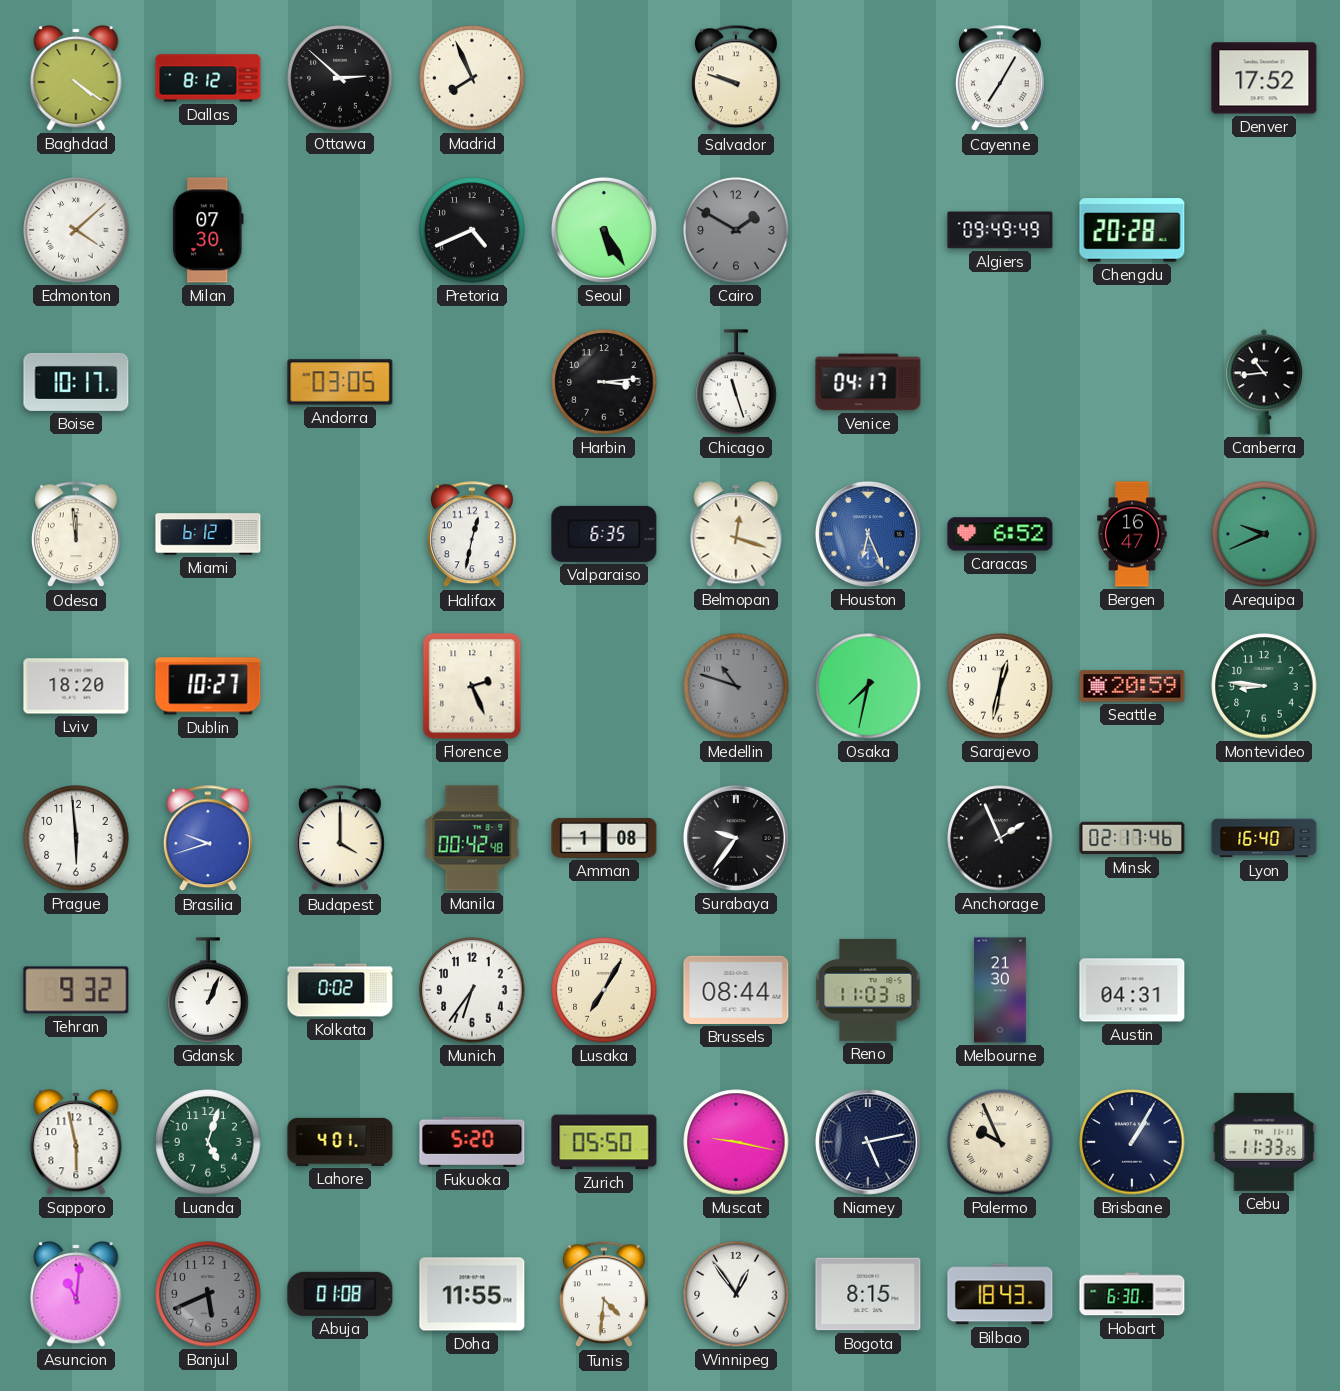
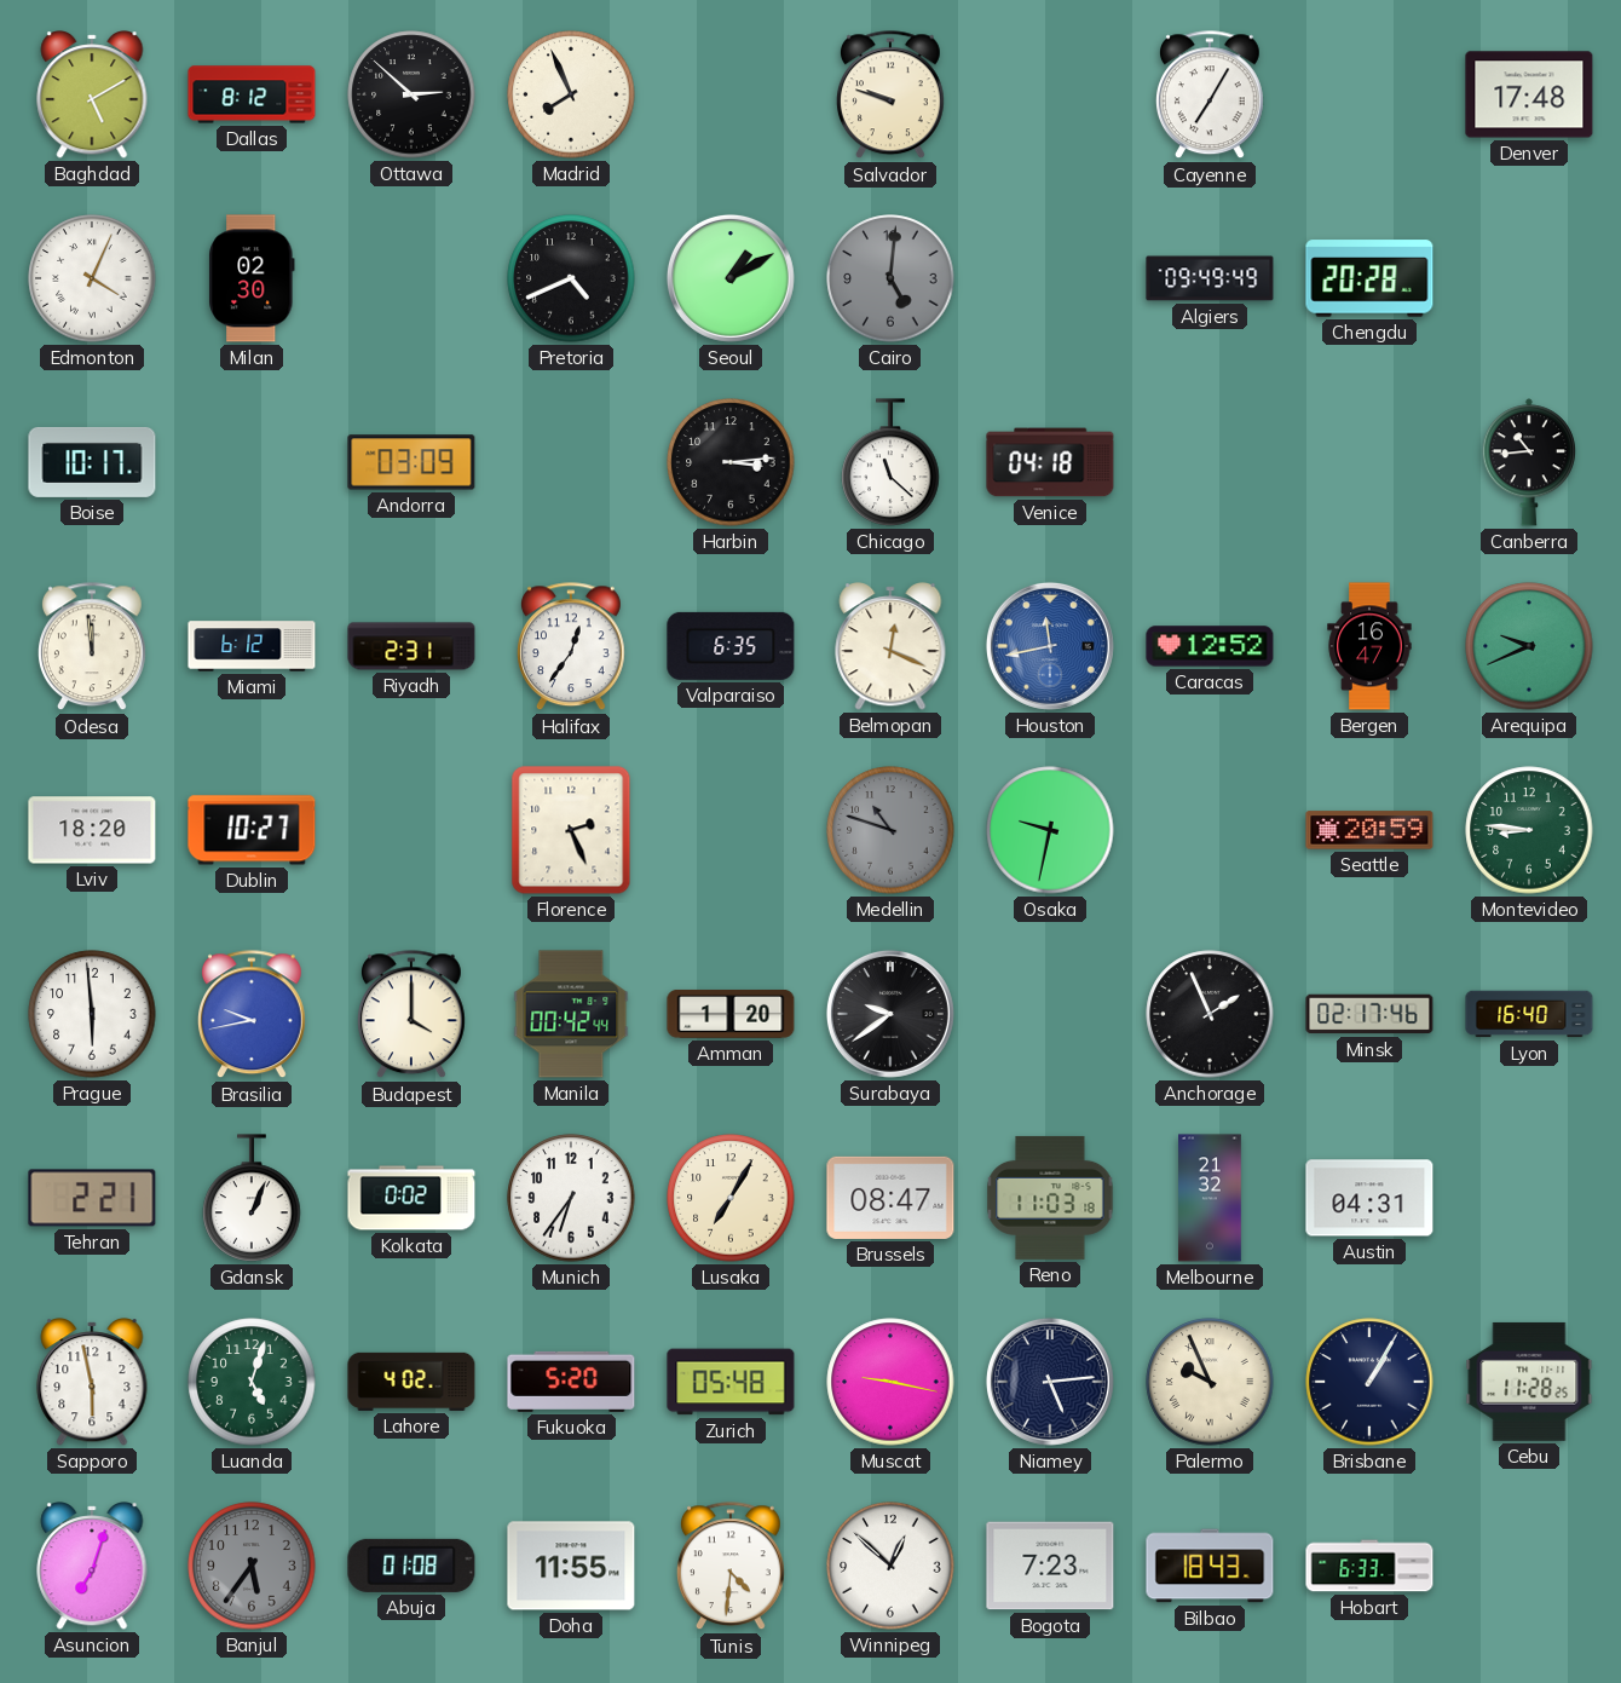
Baghdad: 4:21 -> 5:10 (92, 94)
Denver: 17:52 -> 17:48 (1529, 94)
Edmonton: 4:08 -> 4:04 (92, 278)
Milan: 07:30 -> 02:30 (252, 278)
Seoul: 5:25 -> 1:10 (731, 278)
Cairo: 1:50 -> 5:01 (890, 278)
Andorra: 03:05 -> 03:09 (411, 462)
Chicago: 11:27 -> 11:22 (890, 462)
Venice: 04:17 -> 04:18 (1050, 462)
Riyadh: none -> 2:31 (411, 646)
Halifax: 12:32 -> 12:36 (571, 647)
Belmopan: 12:18 -> 12:19 (890, 646)
Houston: 6:26 -> 11:43 (1050, 646)
Caracas: 6:52 -> 12:52 (1210, 646)
Osaka: 7:32 -> 9:32 (1050, 830)
Sarajevo: 12:32 -> none (1000, 686)
Brasilia: 9:42 -> 9:43 (252, 1015)
Manila: 00:42:48 -> 00:42:44 (571, 1014)
Amman: 1:08 -> 1:20 (731, 1014)
Surabaya: 9:36 -> 9:39 (890, 1014)
Tehran: 9:32 -> 2:21 (92, 1198)
Brussels: 08:44 -> 08:47 (890, 1198)
Melbourne: 21:30 -> 21:32 (1211, 1198)
Lahore: 4:01 -> 4:02 (411, 1382)
Zurich: 05:50 -> 05:48 (731, 1382)
Niamey: 5:13 -> 5:14 (1050, 1382)
Cebu: 11:33 -> 11:28 (1529, 1382)
Asuncion: 11:01 -> 7:03 (92, 1566)
Banjul: 5:41 -> 5:36 (252, 1566)
Winnipeg: 12:54 -> 12:52 (890, 1566)
Bogota: 8:15 -> 7:23 (1050, 1566)
Hobart: 6:30 -> 6:33 (1369, 1566)
